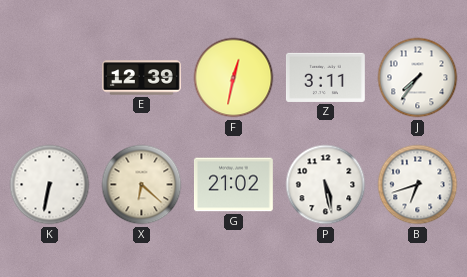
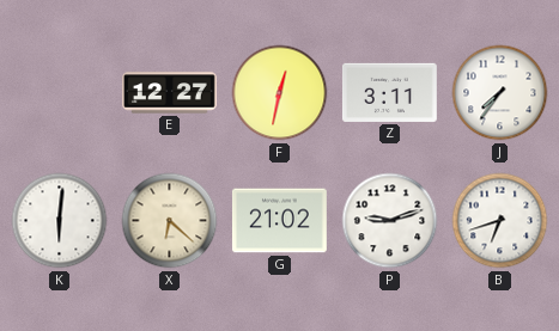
E: 12:39 -> 12:27 (170, 93)
K: 6:32 -> 6:01 (60, 221)
P: 5:28 -> 9:12 (390, 221)
